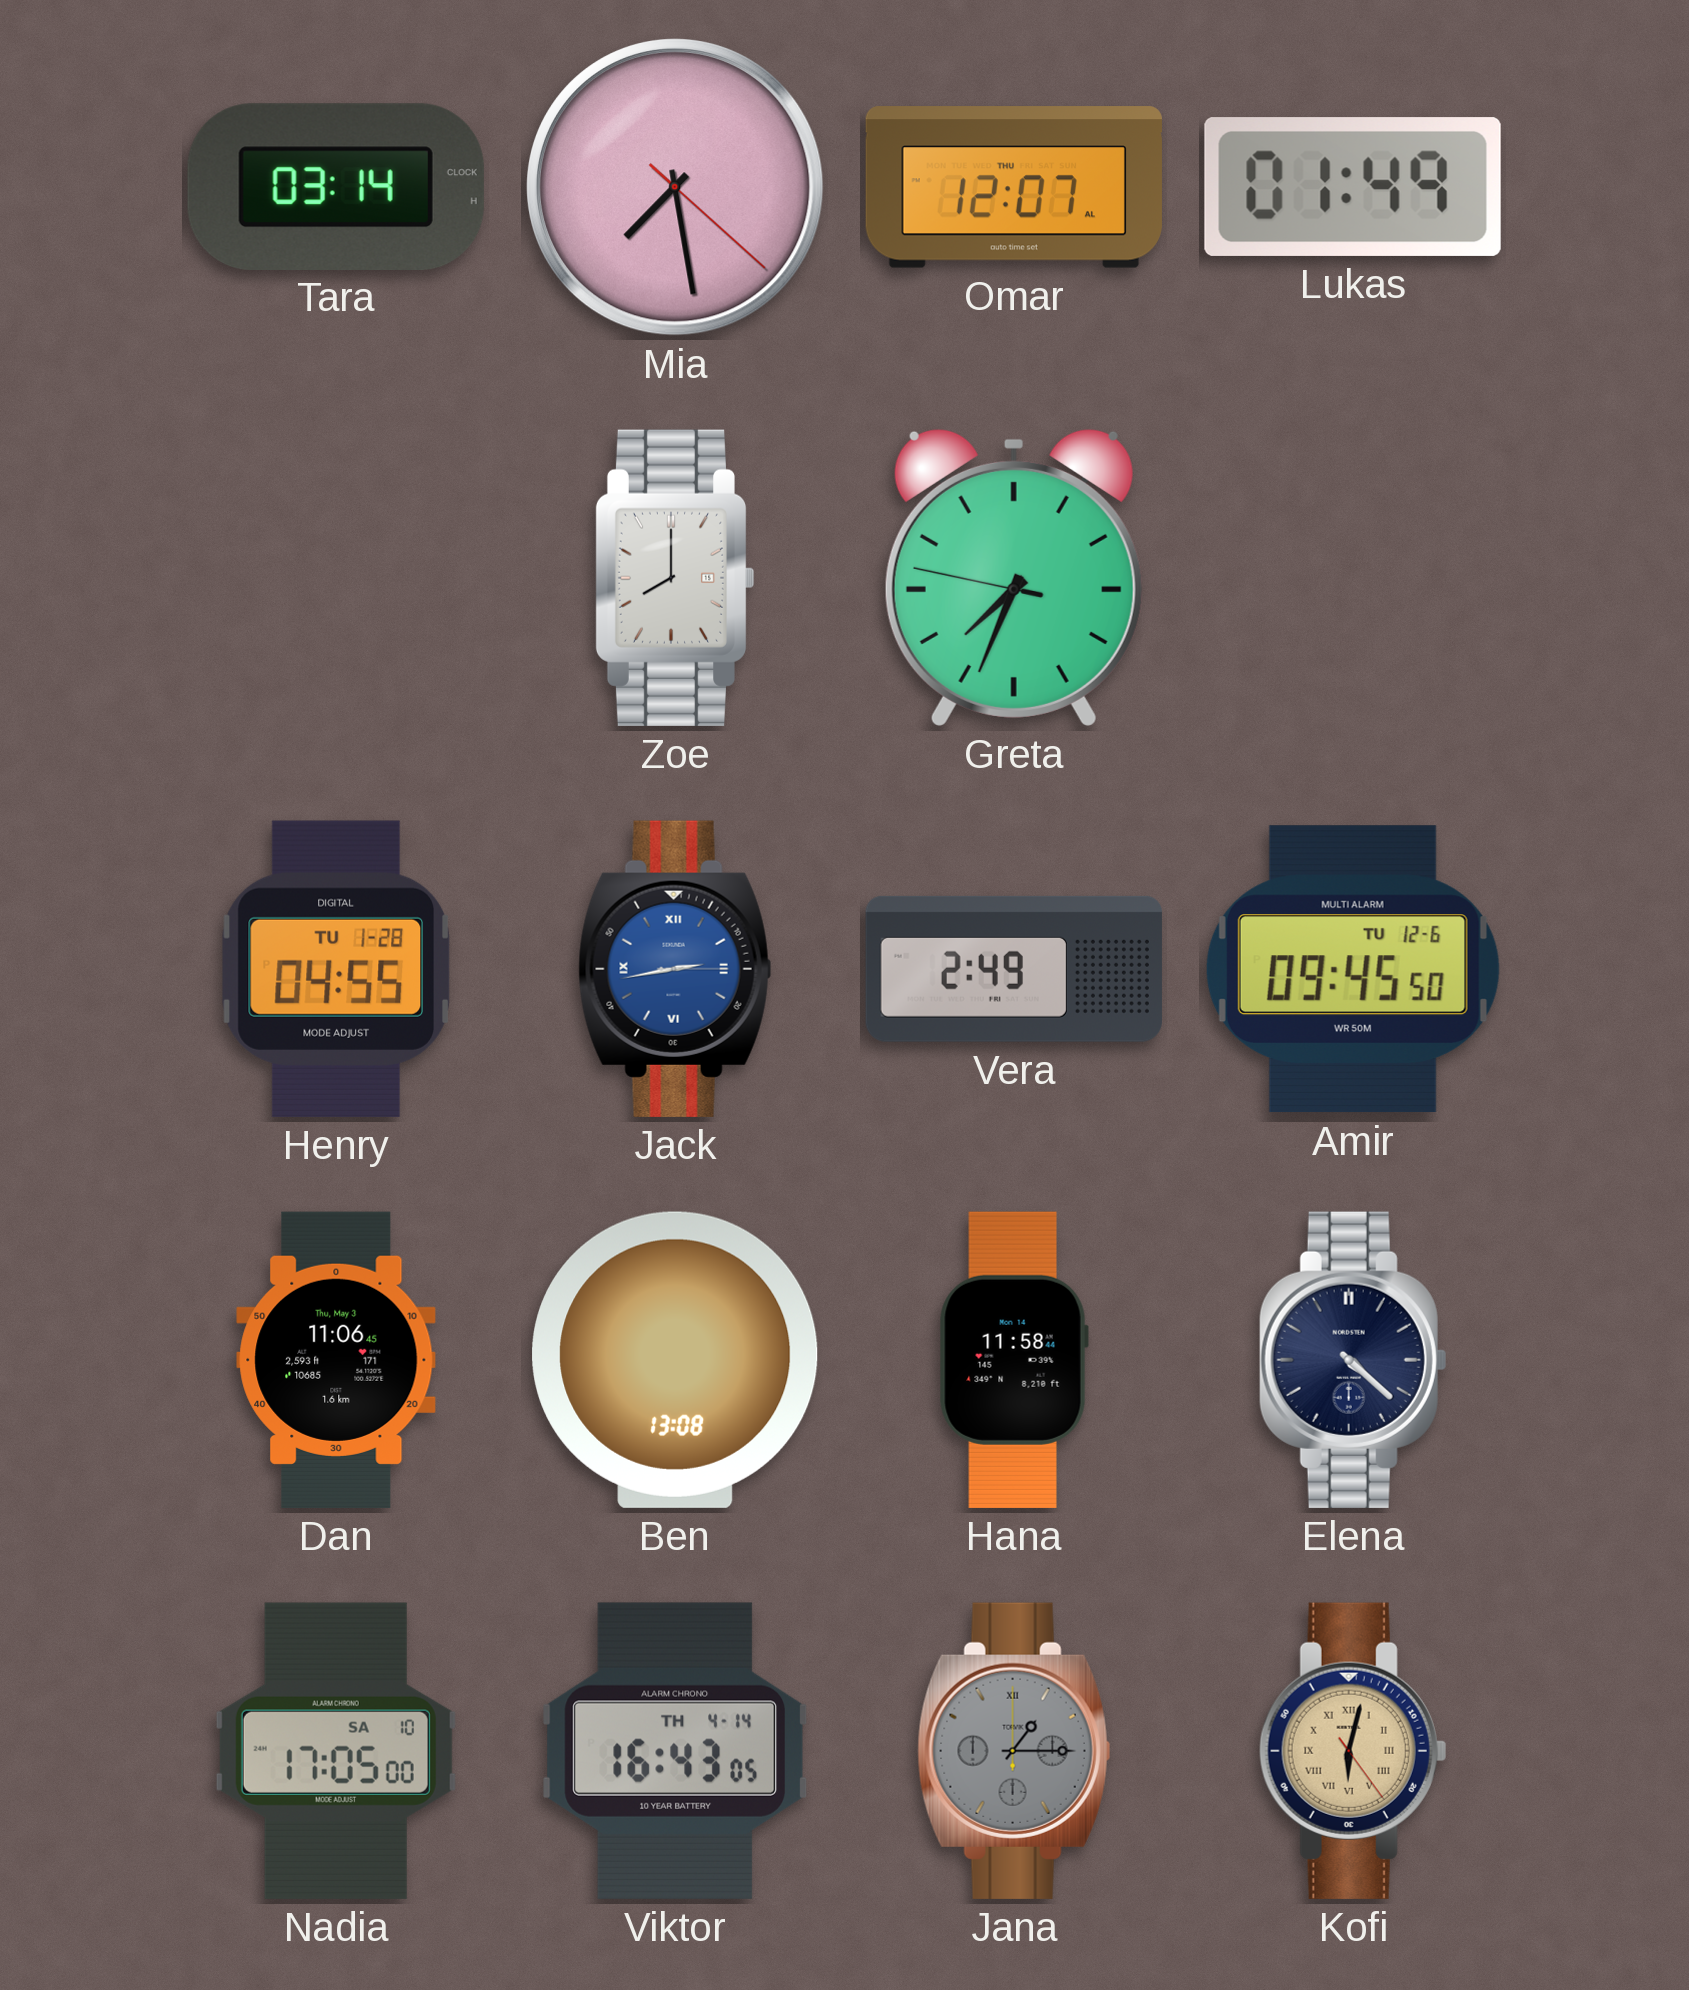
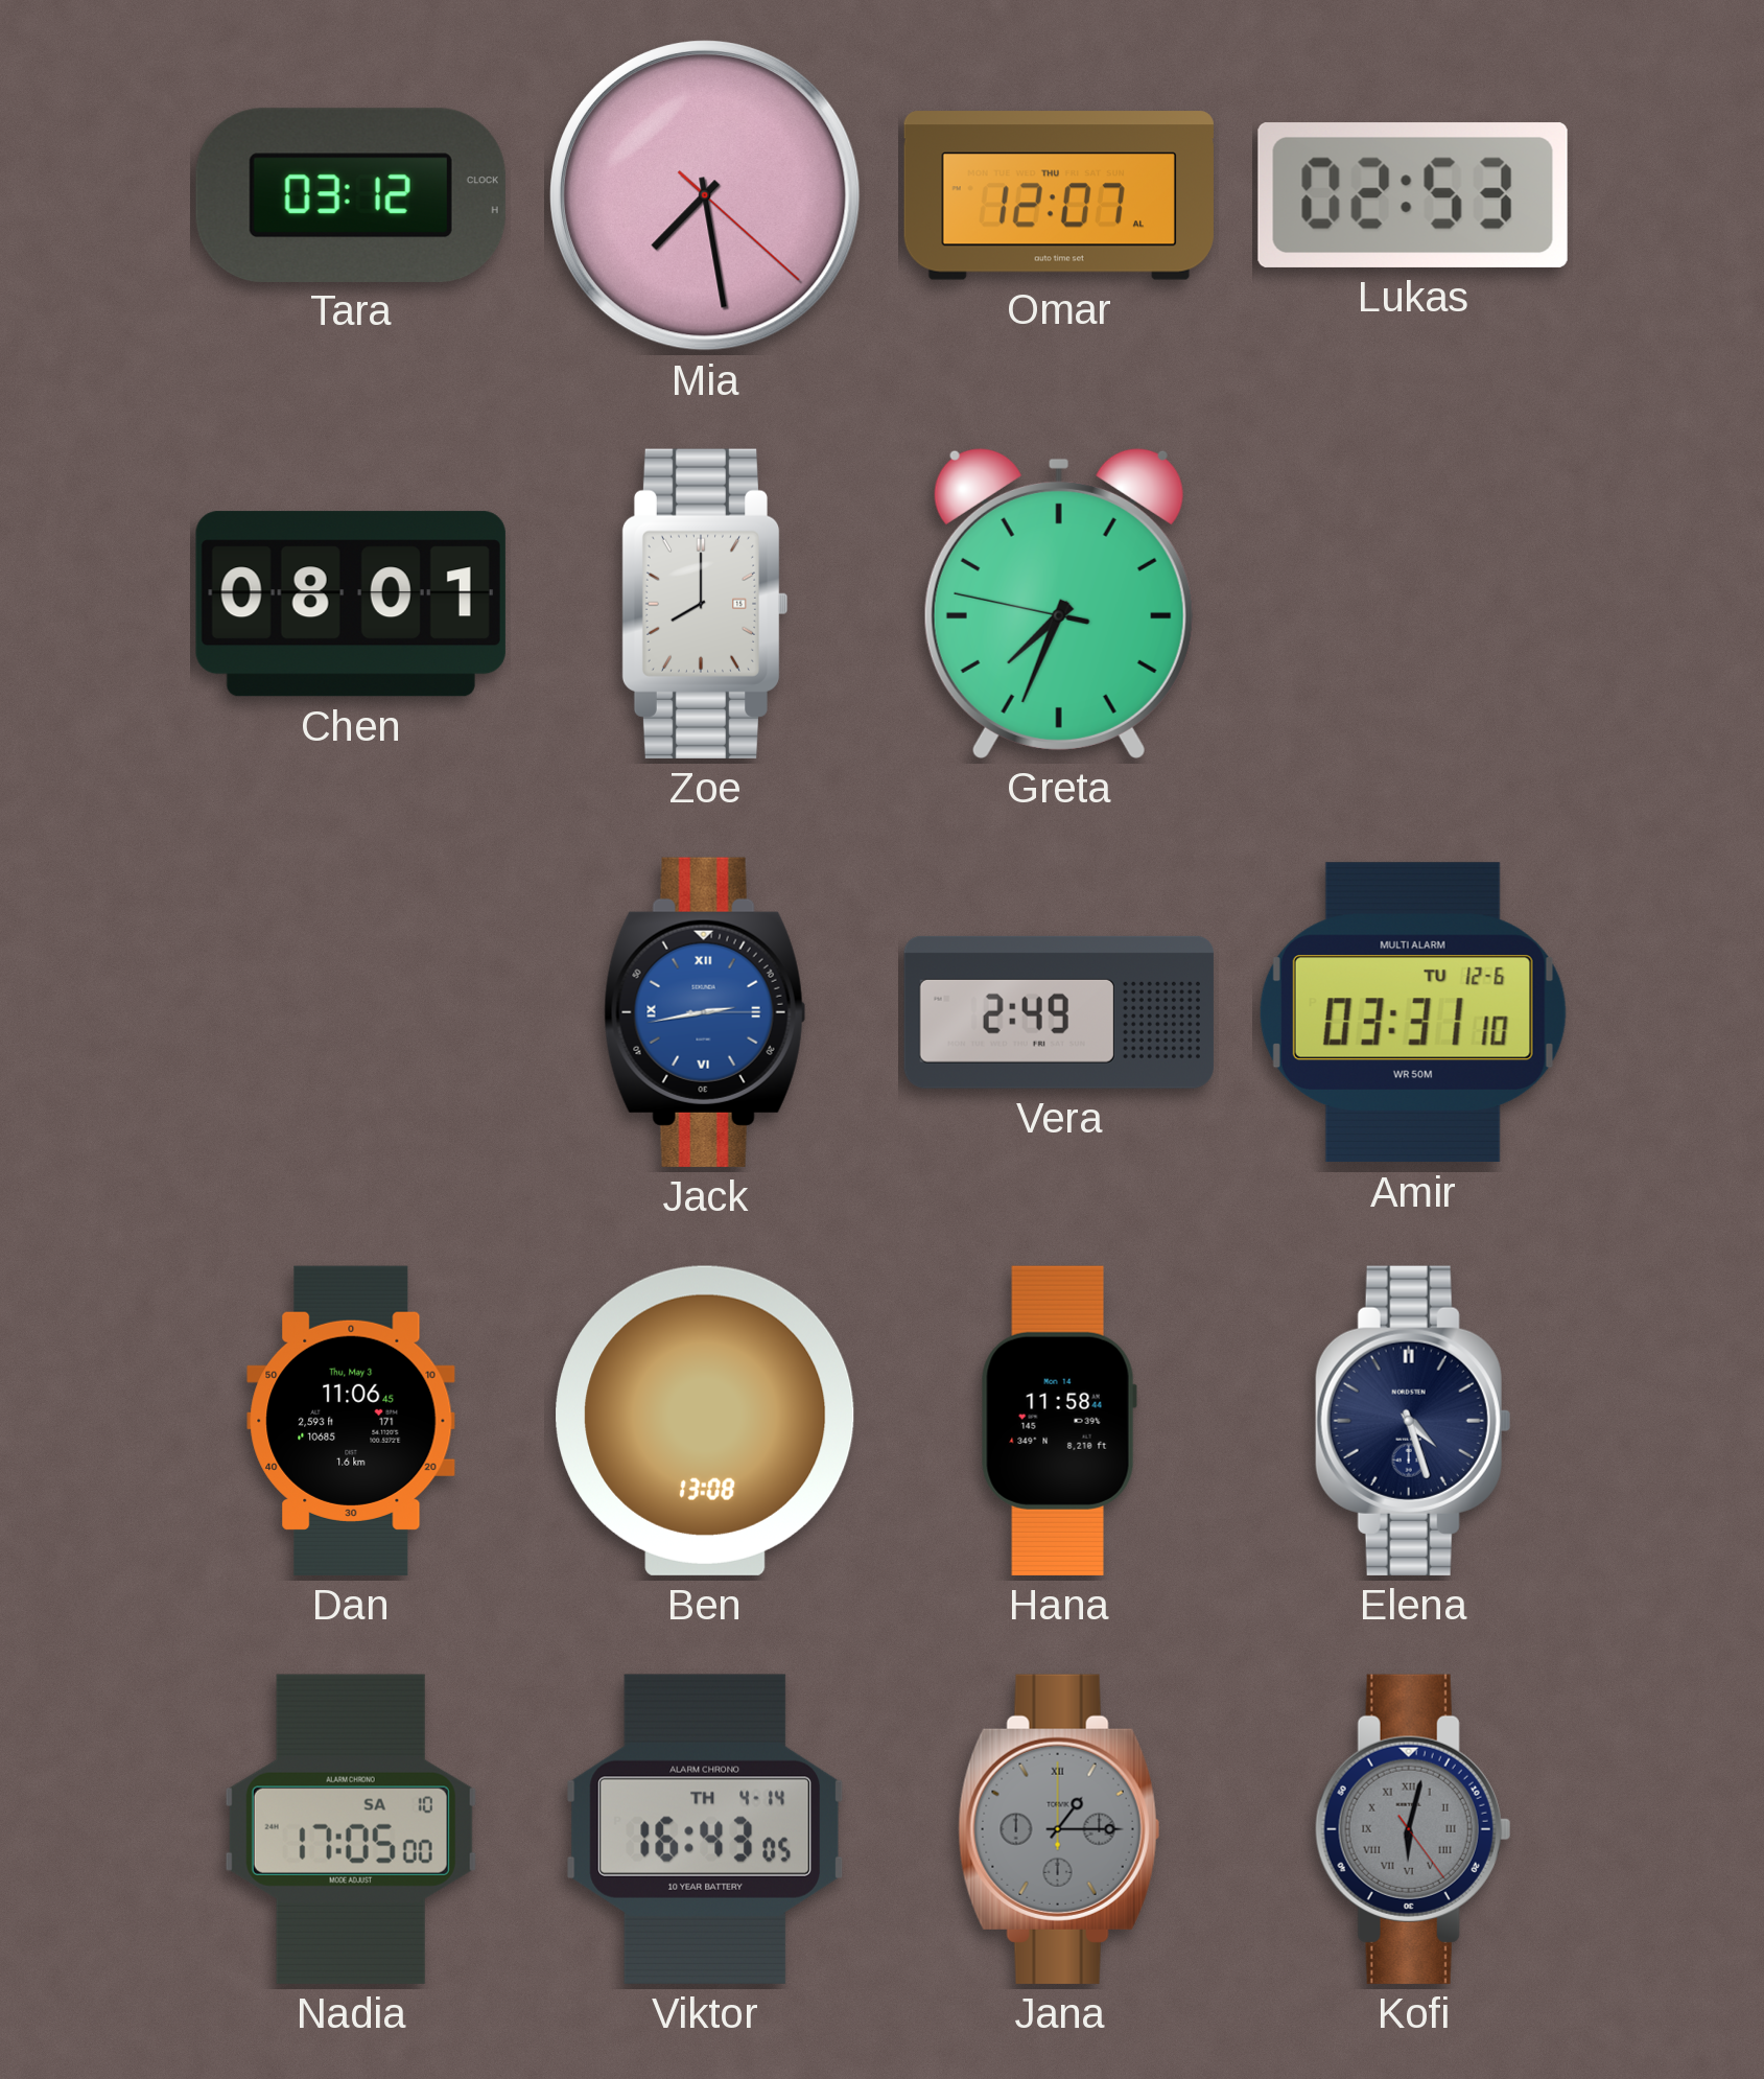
Tara: 03:14 -> 03:12 (351, 194)
Lukas: 01:49 -> 02:53 (1413, 195)
Chen: none -> 08:01 (351, 604)
Henry: 04:55 -> none (335, 969)
Amir: 09:45 -> 03:31 (1413, 1012)
Elena: 4:22 -> 4:27 (1413, 1421)
Kofi dial: champagne -> grey (1413, 1829)
